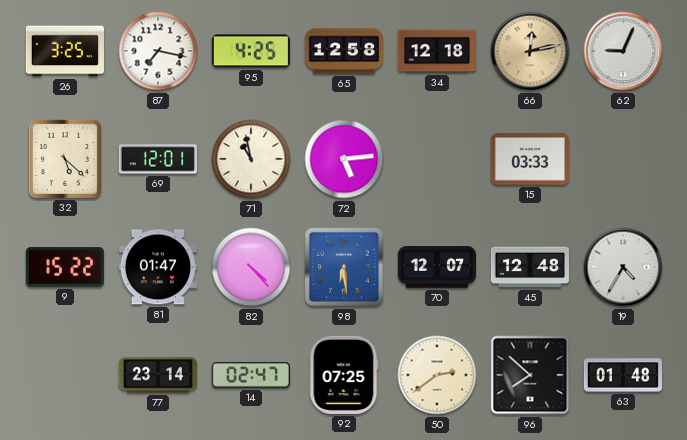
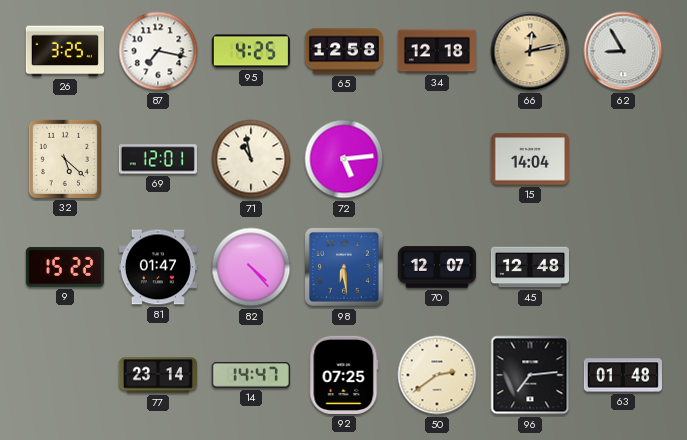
62: 9:04 -> 8:55 (623, 51)
15: 03:33 -> 14:04 (530, 159)
19: 4:35 -> none (623, 267)
14: 02:47 -> 14:47 (251, 375)
96: 7:52 -> 7:14 (530, 375)
